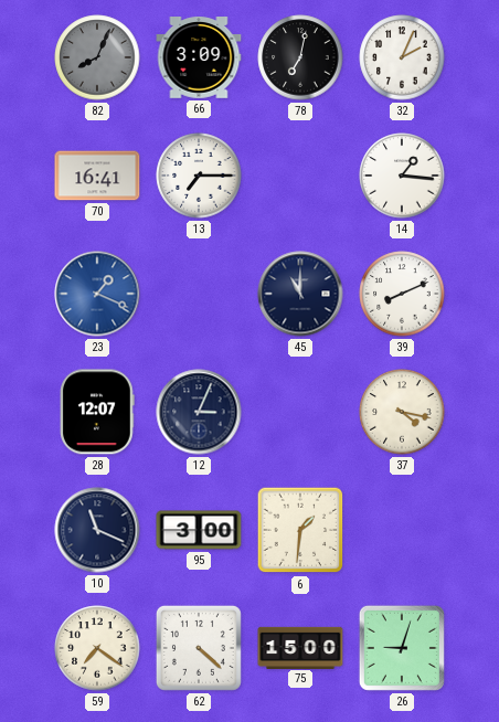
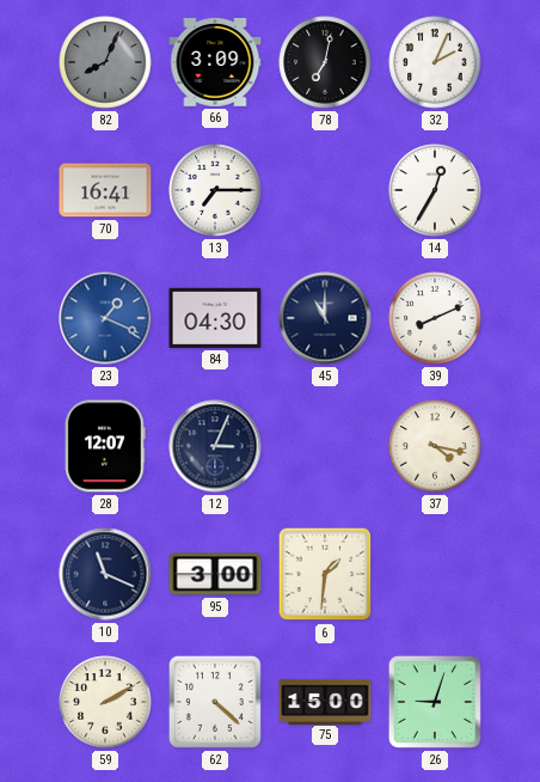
14: 1:16 -> 12:35 (435, 190)
84: none -> 04:30 (215, 318)
59: 7:21 -> 2:10 (105, 702)
